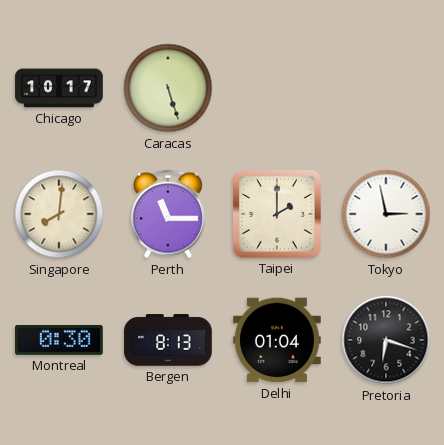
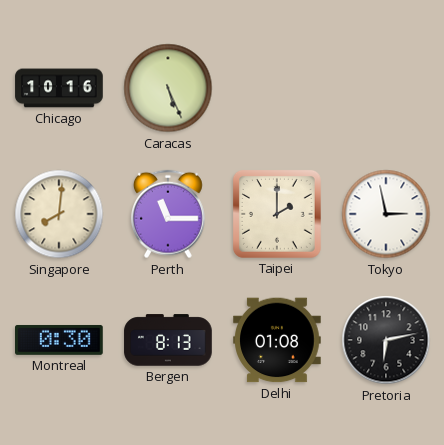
Chicago: 10:17 -> 10:16 (59, 88)
Caracas: 5:27 -> 5:26 (168, 88)
Delhi: 01:04 -> 01:08 (277, 340)
Pretoria: 6:18 -> 6:13 (386, 340)
